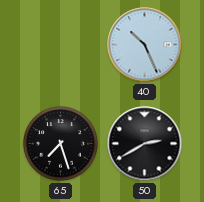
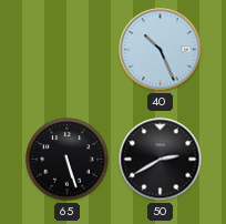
65: 7:27 -> 5:27 (68, 160)
